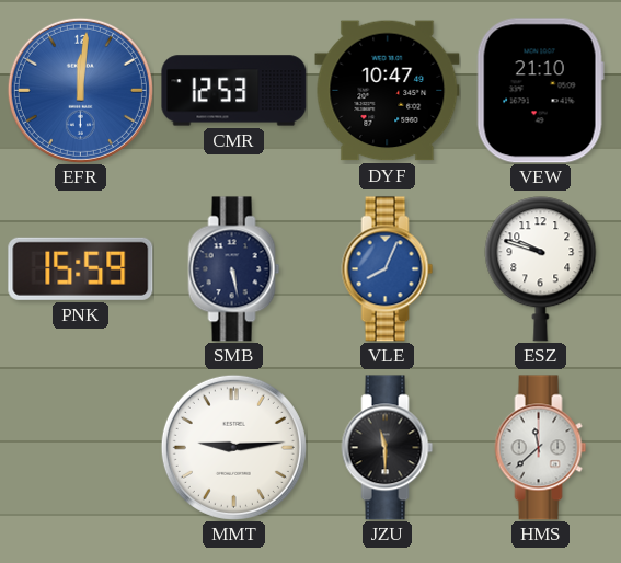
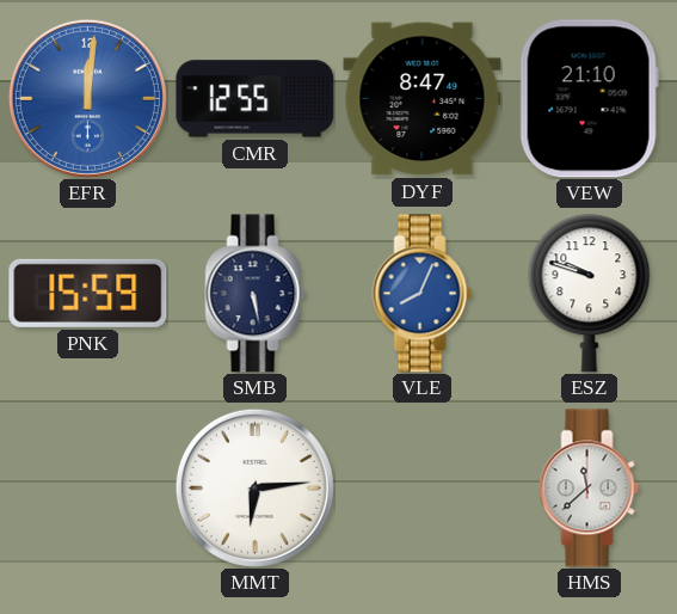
CMR: 12:53 -> 12:55 (256, 99)
DYF: 10:47 -> 8:47 (423, 99)
MMT: 9:14 -> 6:14 (254, 487)
JZU: 11:30 -> none (388, 448)
